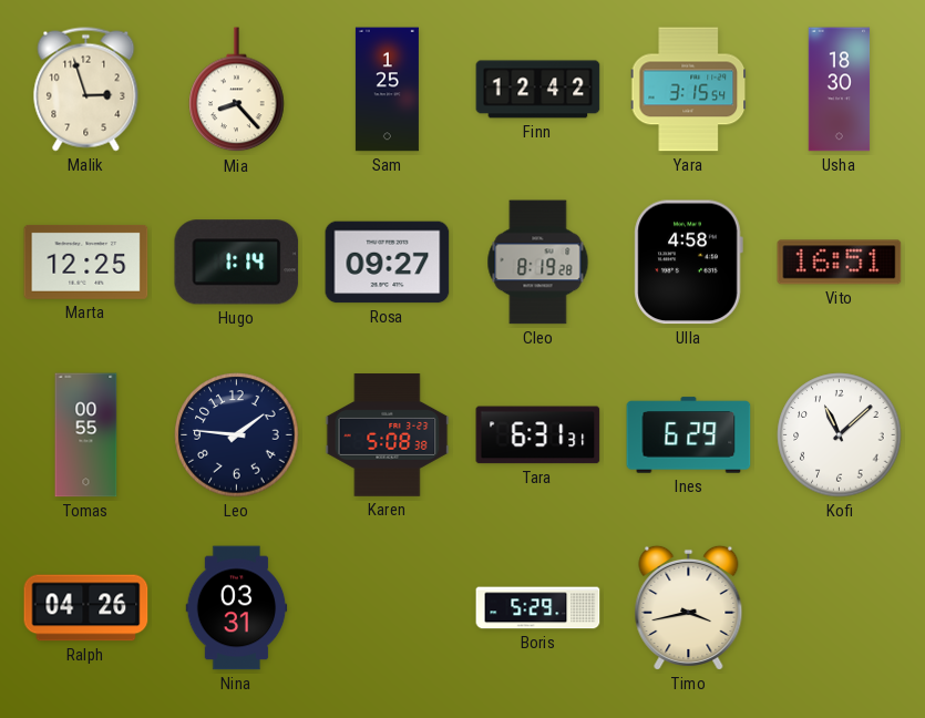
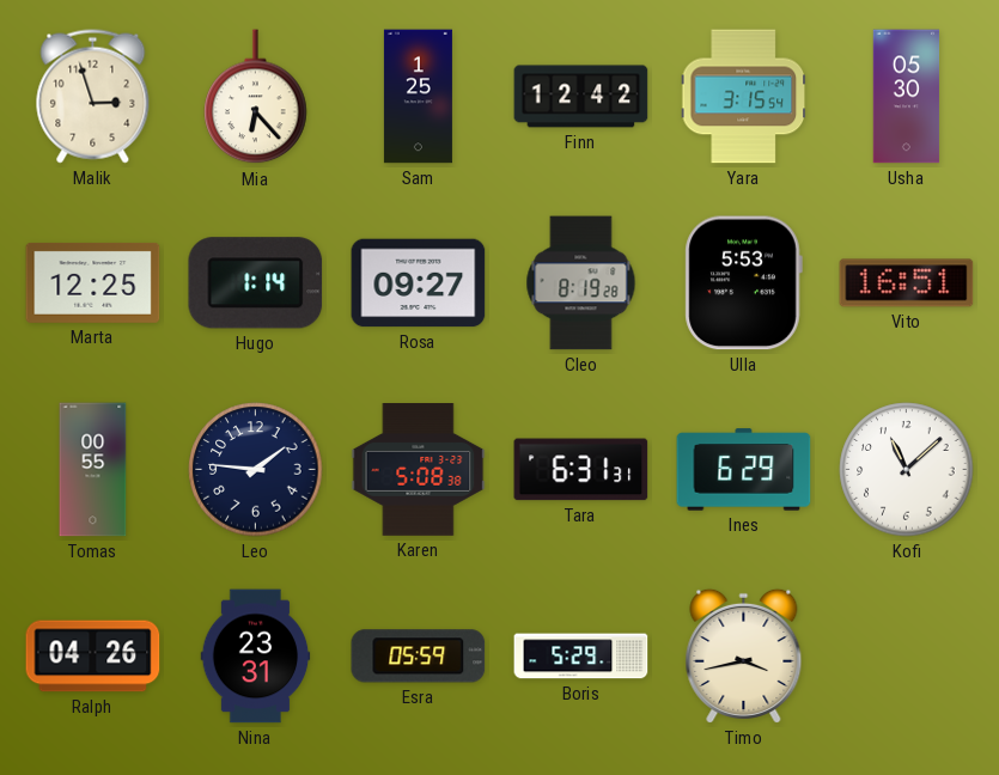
Mia: 8:23 -> 6:23 (256, 97)
Usha: 18:30 -> 05:30 (907, 97)
Ulla: 4:58 -> 5:53 (743, 283)
Nina: 03:31 -> 23:31 (256, 657)
Esra: none -> 05:59 (419, 657)
